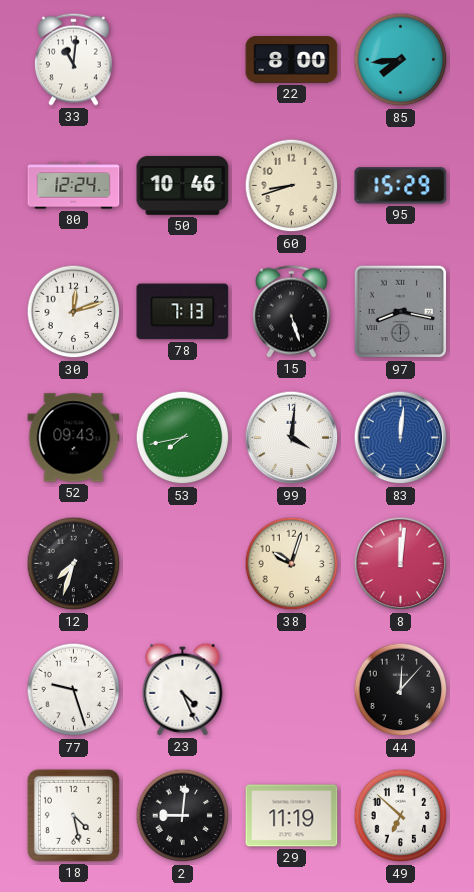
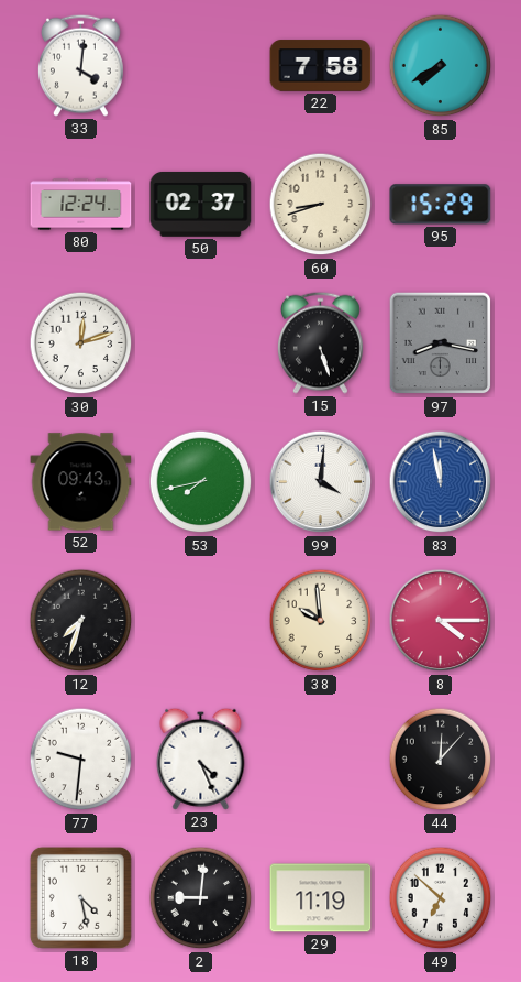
33: 11:01 -> 4:01 (80, 65)
22: 8:00 -> 7:58 (321, 66)
85: 7:44 -> 7:40 (441, 66)
50: 10:46 -> 02:37 (201, 204)
78: 7:13 -> none (183, 312)
83: 12:01 -> 11:58 (441, 482)
38: 10:03 -> 9:59 (321, 621)
8: 12:01 -> 4:15 (441, 621)
77: 9:27 -> 9:31 (81, 760)
